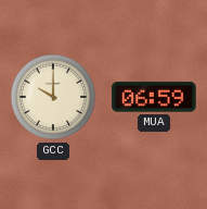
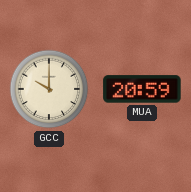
MUA: 06:59 -> 20:59 (142, 89)
